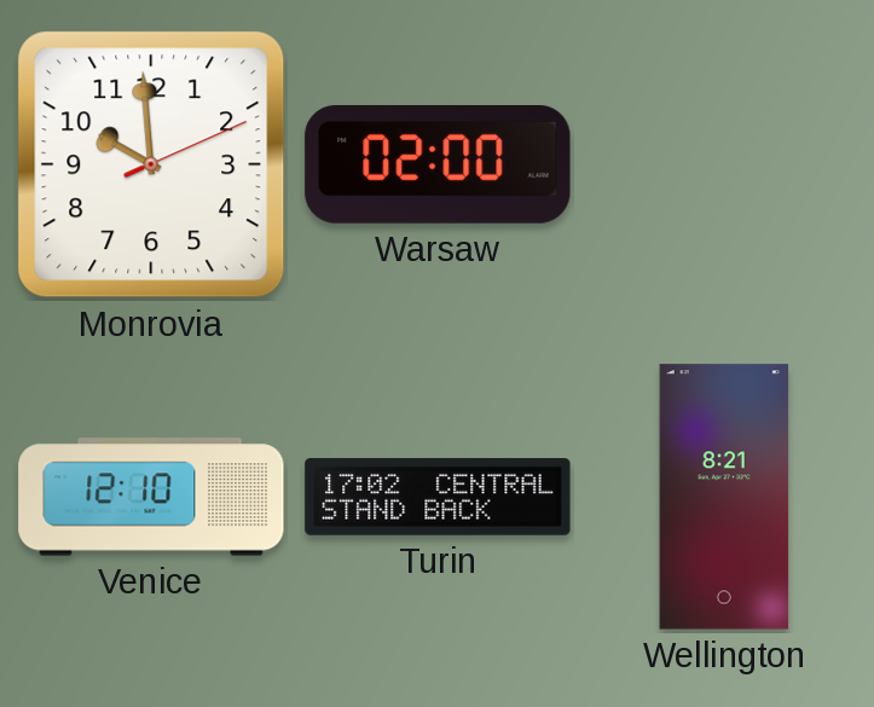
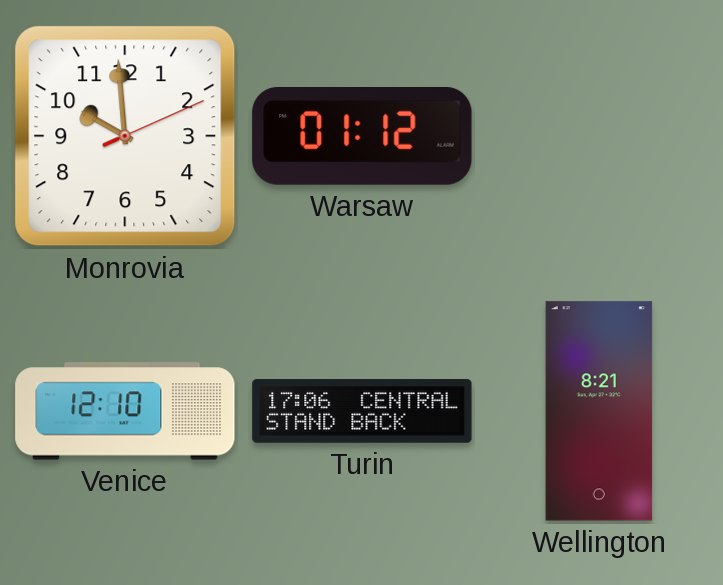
Warsaw: 02:00 -> 01:12 (362, 137)
Turin: 17:02 -> 17:06 (362, 411)
